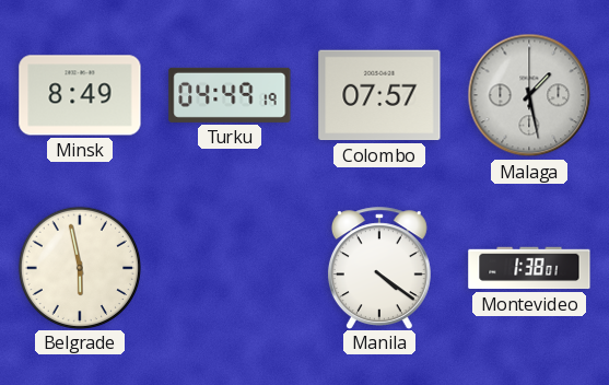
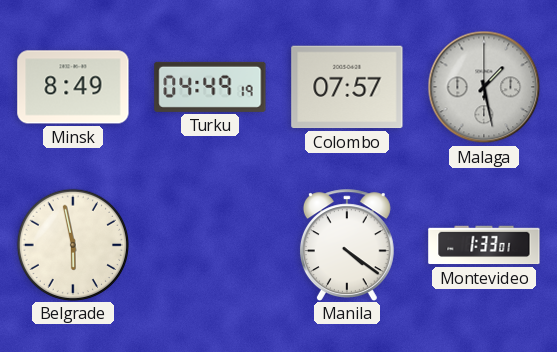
Montevideo: 1:38 -> 1:33 (484, 245)
